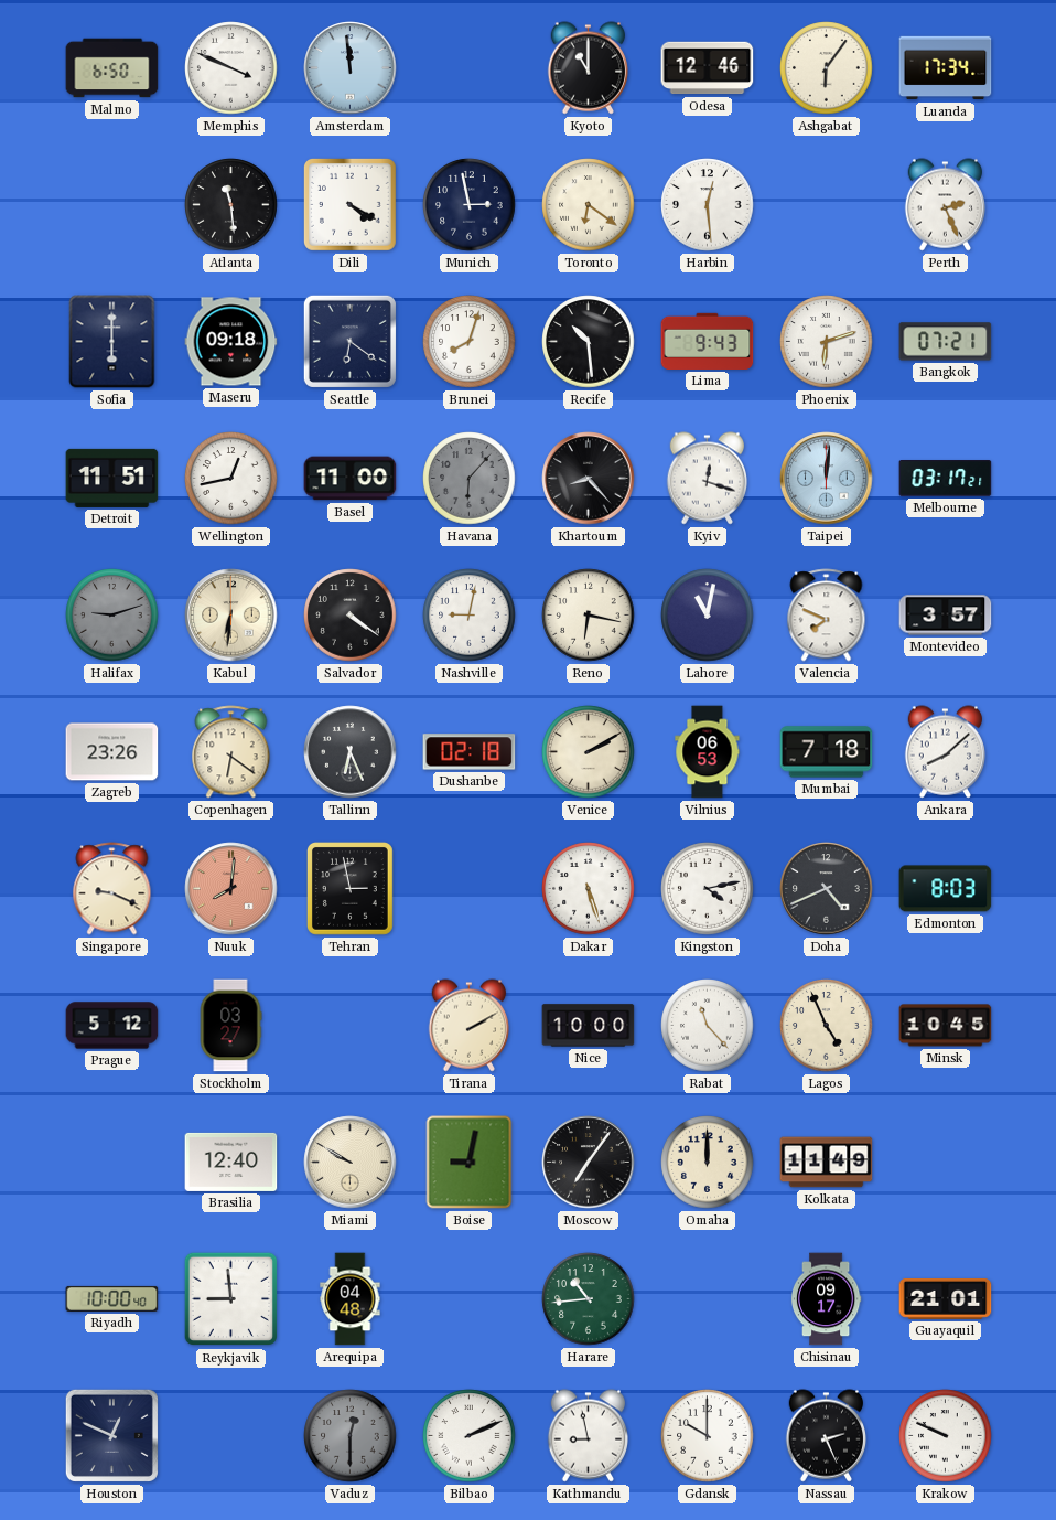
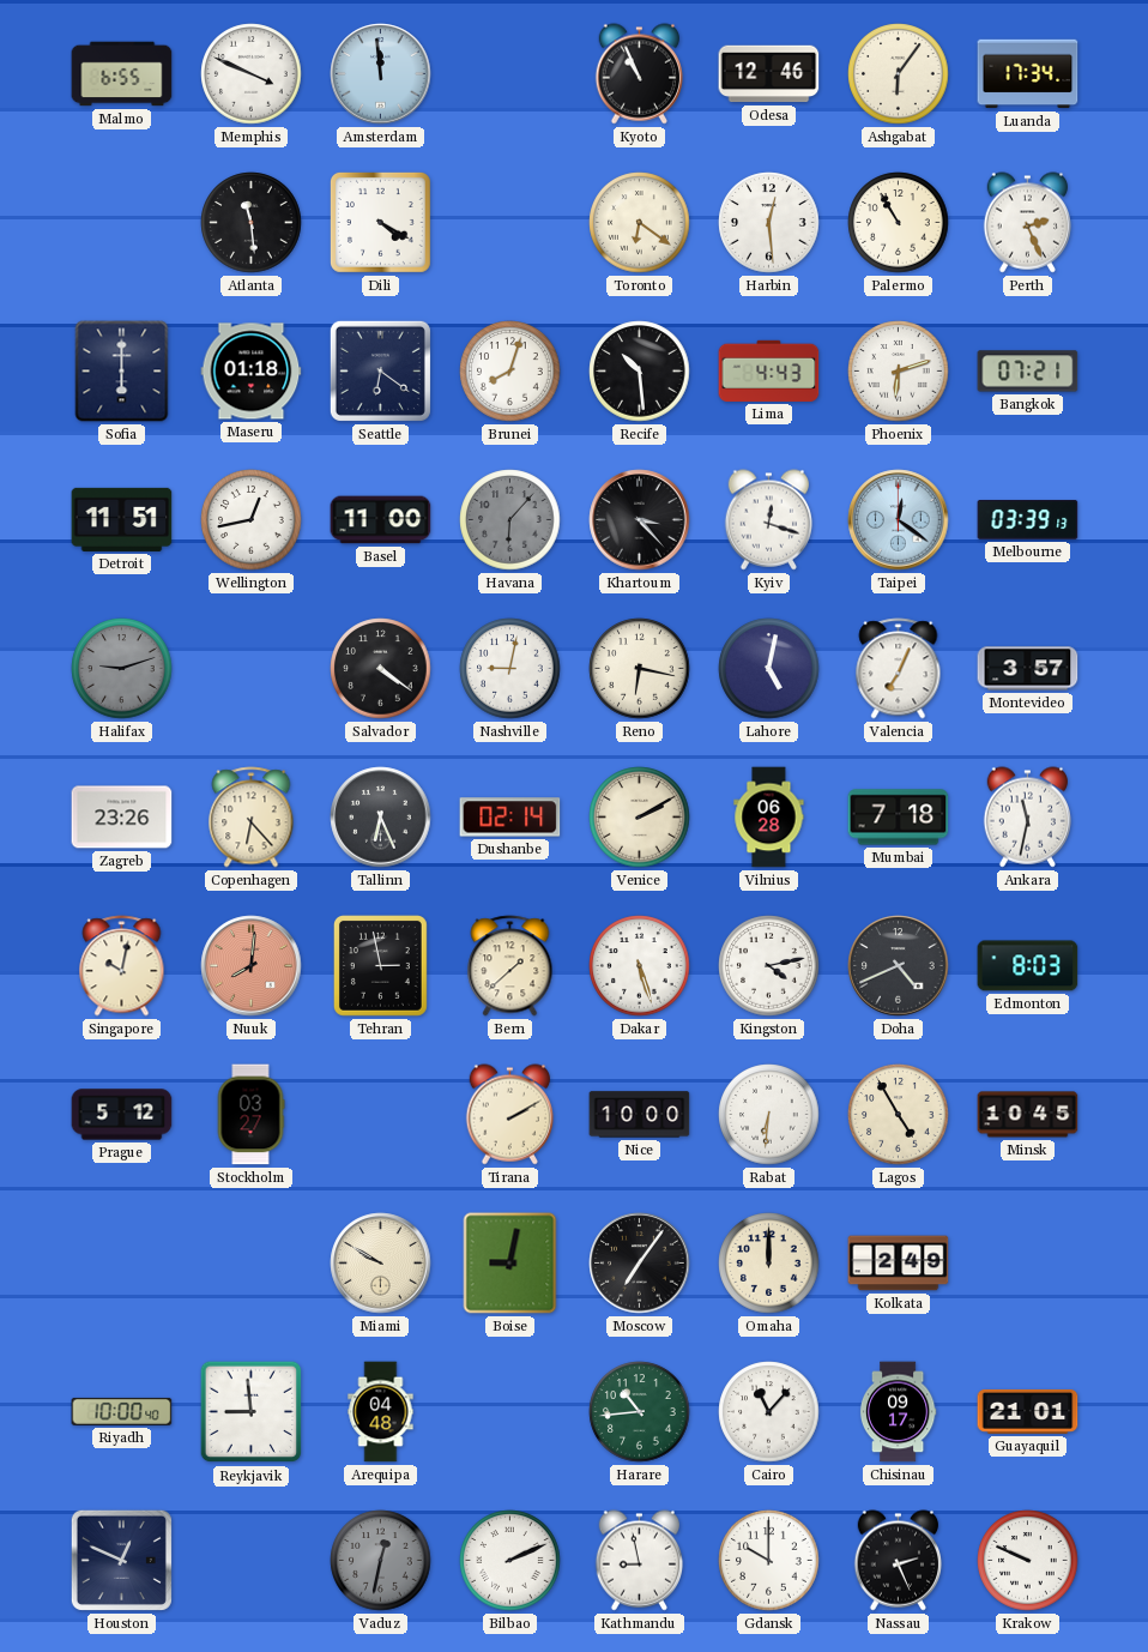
Malmo: 6:50 -> 6:55 (122, 74)
Kyoto: 11:00 -> 10:56 (640, 74)
Munich: 2:58 -> none (470, 205)
Palermo: none -> 10:55 (899, 223)
Maseru: 09:18 -> 01:18 (252, 372)
Lima: 9:43 -> 4:43 (769, 370)
Khartoum: 8:23 -> 3:23 (640, 520)
Taipei: 12:01 -> 12:21 (899, 520)
Melbourne: 03:17 -> 03:39 (1028, 520)
Kabul: 6:31 -> none (231, 616)
Lahore: 11:02 -> 5:02 (769, 669)
Valencia: 7:49 -> 7:04 (899, 669)
Copenhagen: 6:21 -> 6:23 (252, 818)
Dushanbe: 02:18 -> 02:14 (510, 818)
Vilnius: 06:53 -> 06:28 (769, 818)
Ankara: 8:08 -> 11:32 (1028, 818)
Singapore: 9:19 -> 10:02 (122, 966)
Bern: none -> 1:38 (510, 966)
Rabat: 11:23 -> 6:31 (769, 1115)
Lagos: 4:56 -> 4:55 (899, 1115)
Brasilia: 12:40 -> none (231, 1162)
Kolkata: 11:49 -> 2:49 (899, 1264)
Cairo: none -> 11:07 (769, 1412)
Vaduz: 12:30 -> 12:32 (381, 1561)
